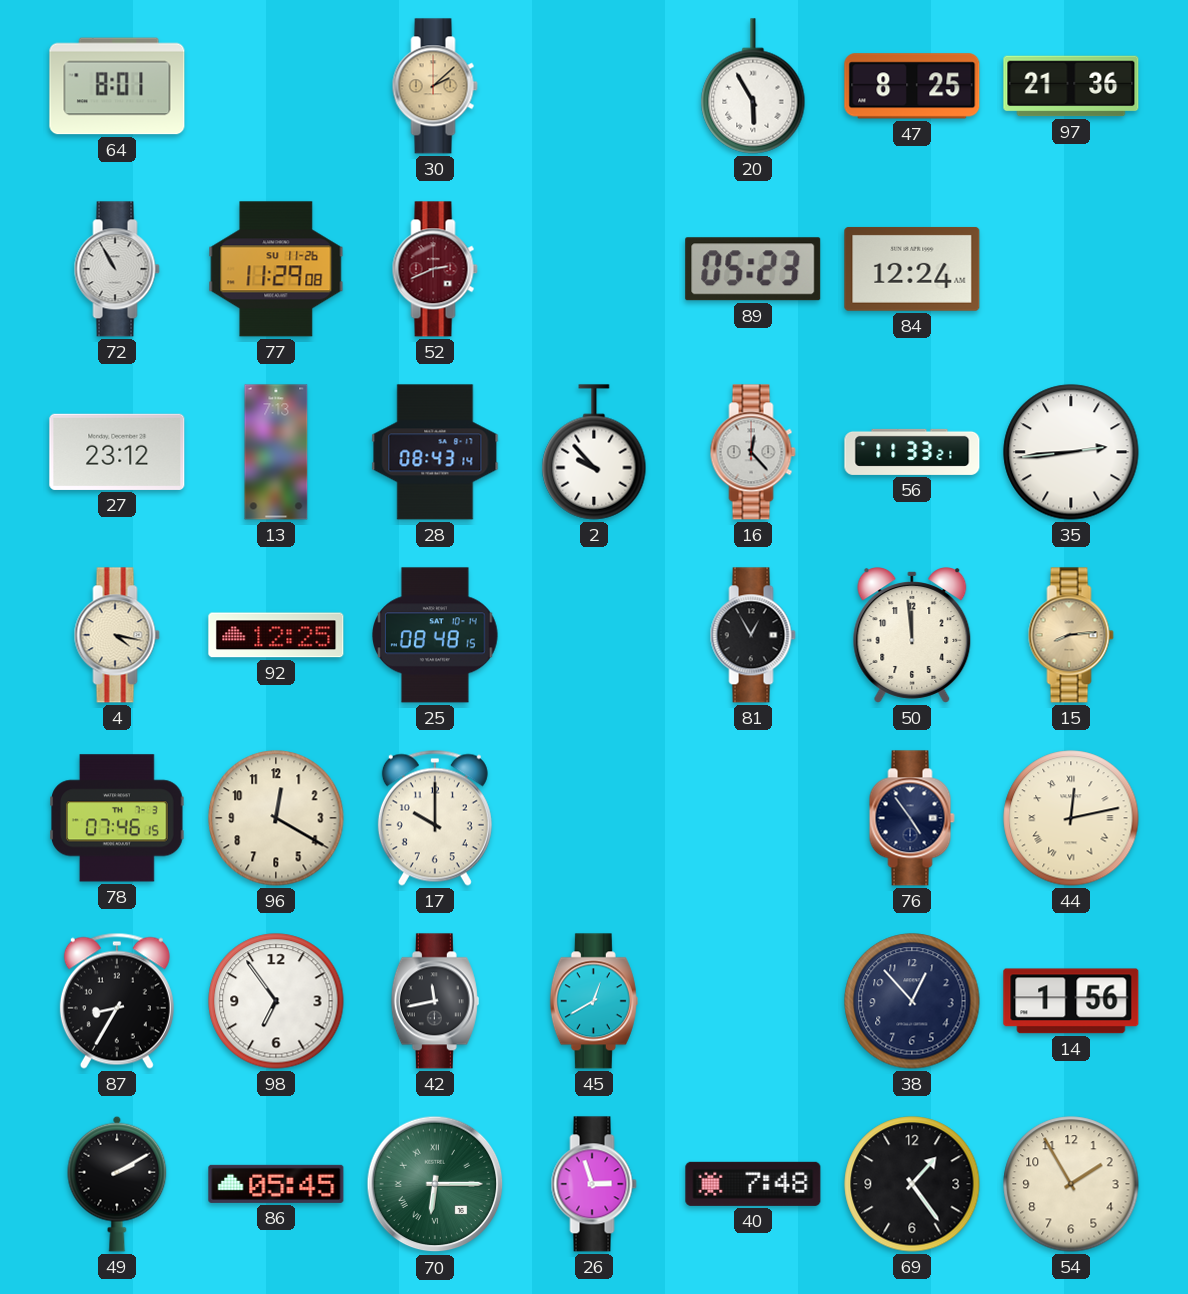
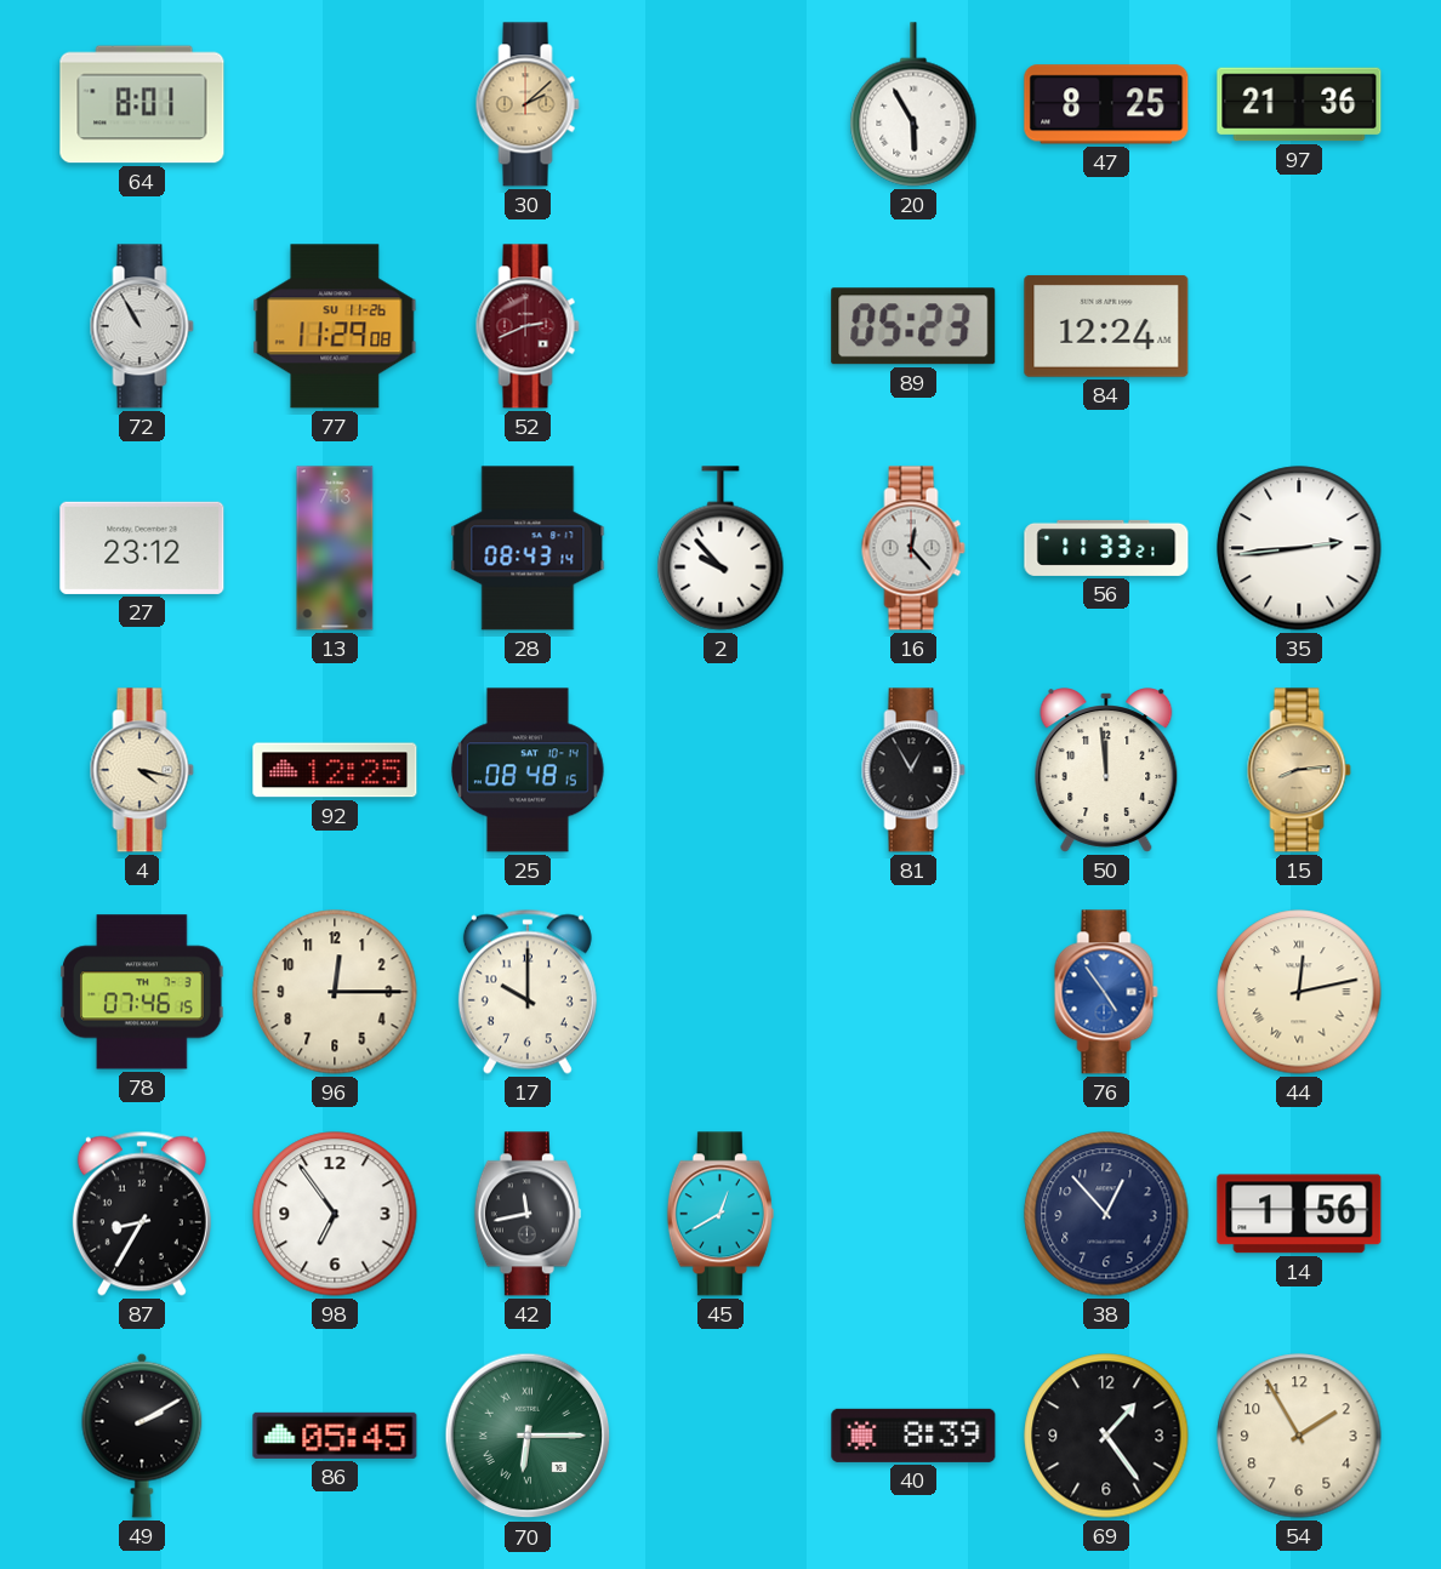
96: 12:20 -> 12:15 (335, 992)
76 dial: navy -> blue (1106, 992)
26: 2:57 -> none (594, 1184)
40: 7:48 -> 8:39 (913, 1436)
